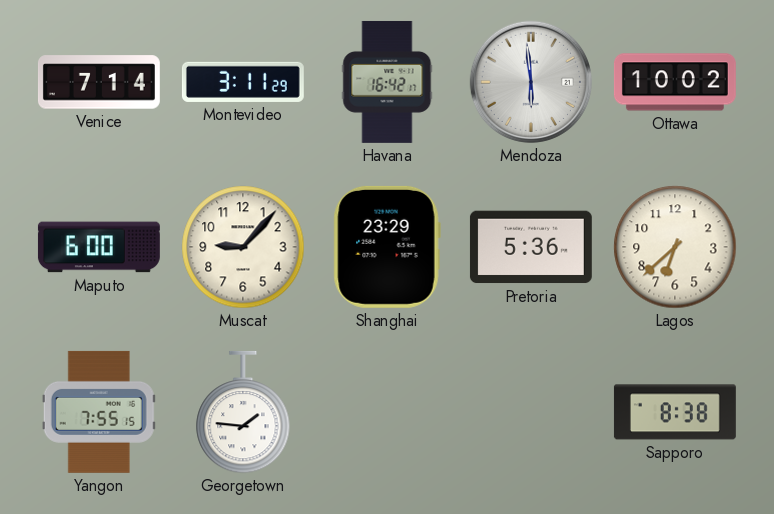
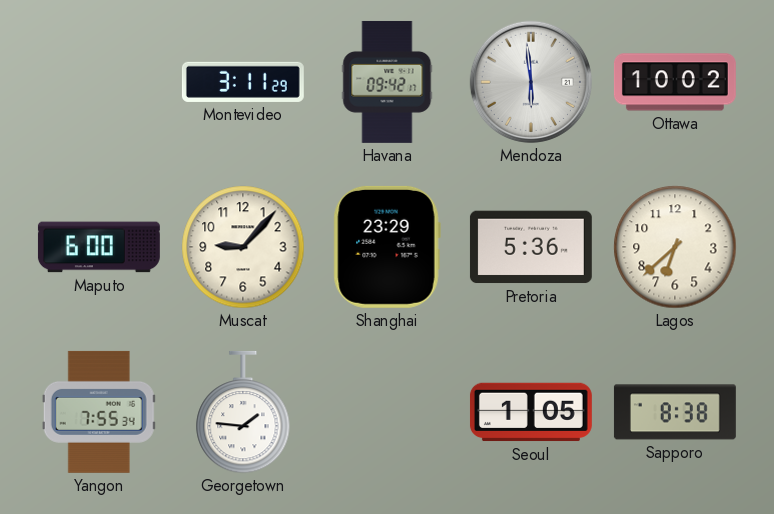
Venice: 7:14 -> none (99, 82)
Havana: 16:42 -> 09:42 (387, 82)
Yangon: 7:55:15 -> 7:55:34 (99, 412)
Seoul: none -> 1:05 (531, 412)
